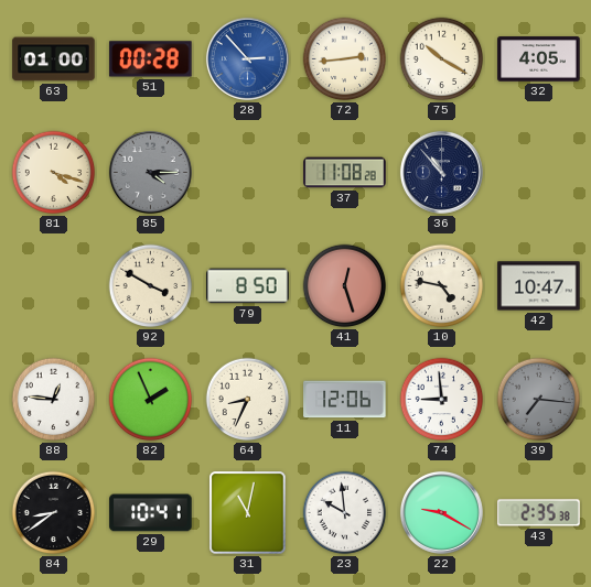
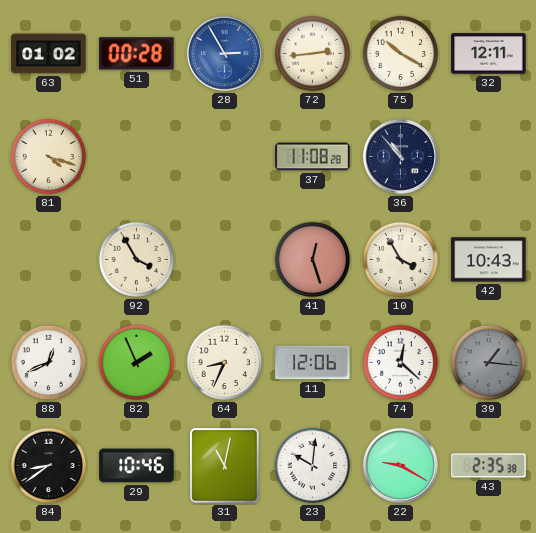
63: 01:00 -> 01:02 (49, 54)
28: 2:53 -> 2:55 (224, 53)
32: 4:05 -> 12:11 (489, 54)
85: 4:15 -> none (150, 172)
92: 3:50 -> 3:55 (137, 260)
79: 8:50 -> none (248, 286)
10: 4:47 -> 3:55 (401, 260)
42: 10:47 -> 10:43 (489, 260)
88: 12:46 -> 12:41 (49, 363)
74: 8:59 -> 12:22 (401, 363)
39: 7:16 -> 1:16 (489, 363)
29: 10:41 -> 10:46 (137, 466)
23: 9:59 -> 10:01 (313, 466)
